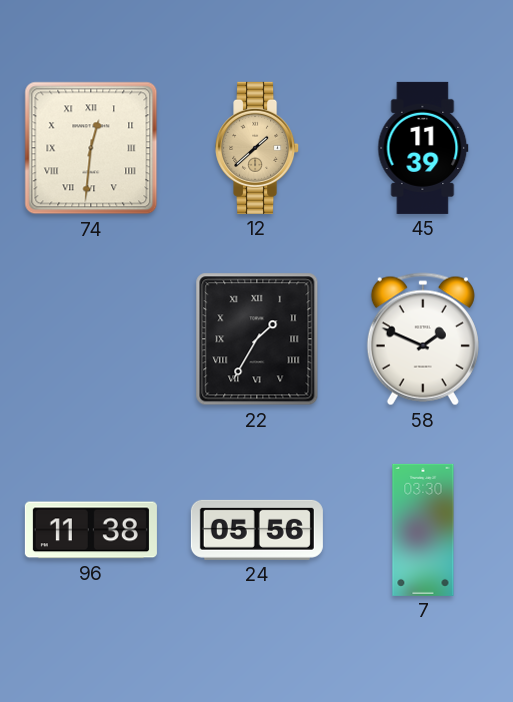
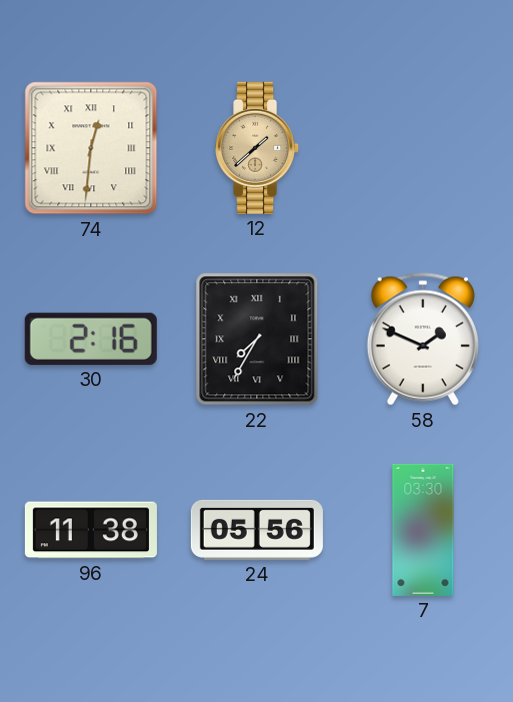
45: 11:39 -> none (423, 148)
30: none -> 2:16 (91, 339)
22: 1:35 -> 7:35 (257, 339)
